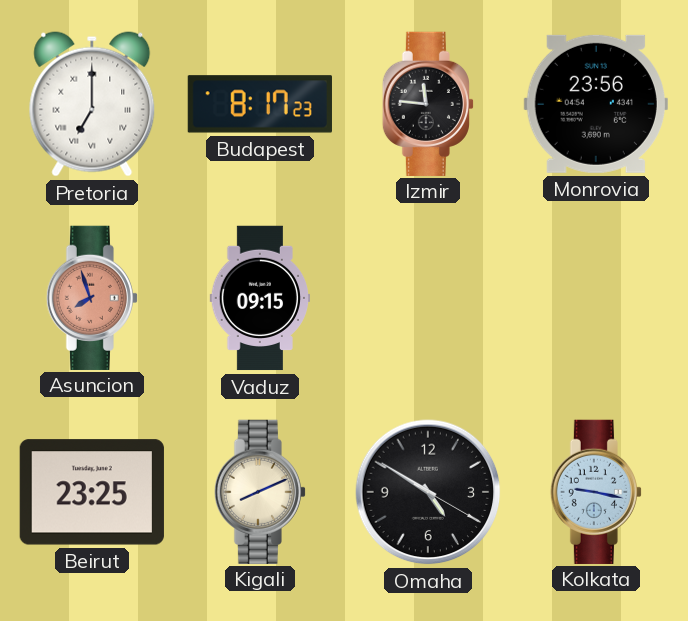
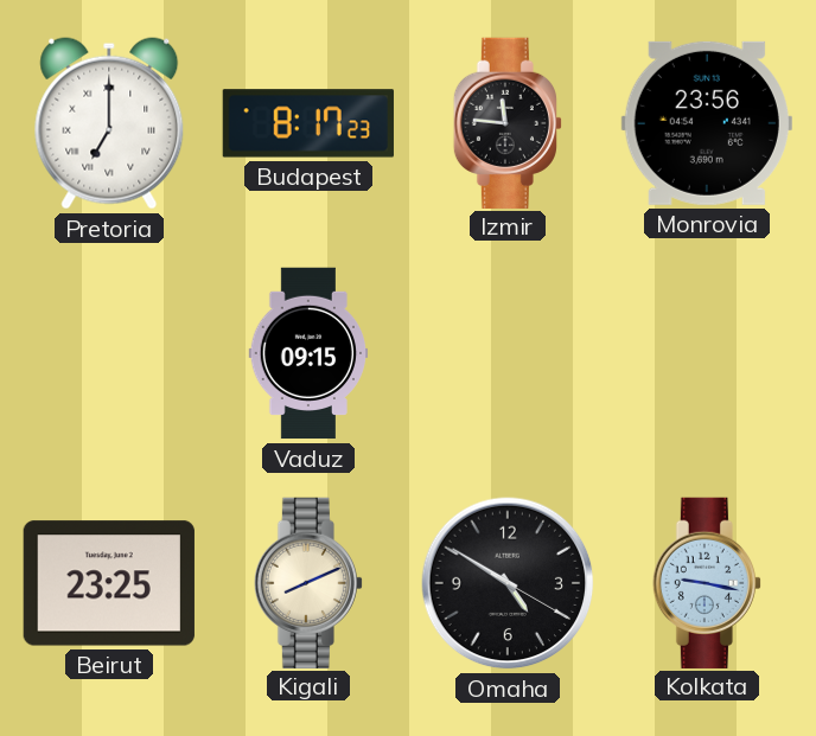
Asuncion: 7:57 -> none (92, 297)
